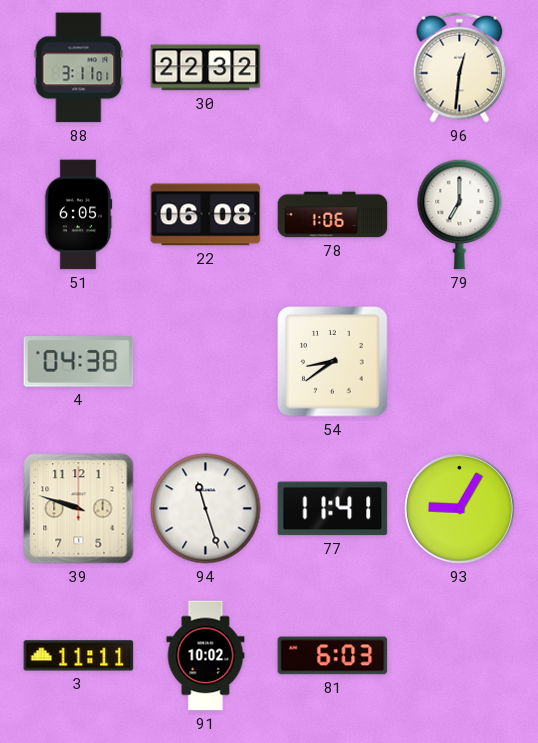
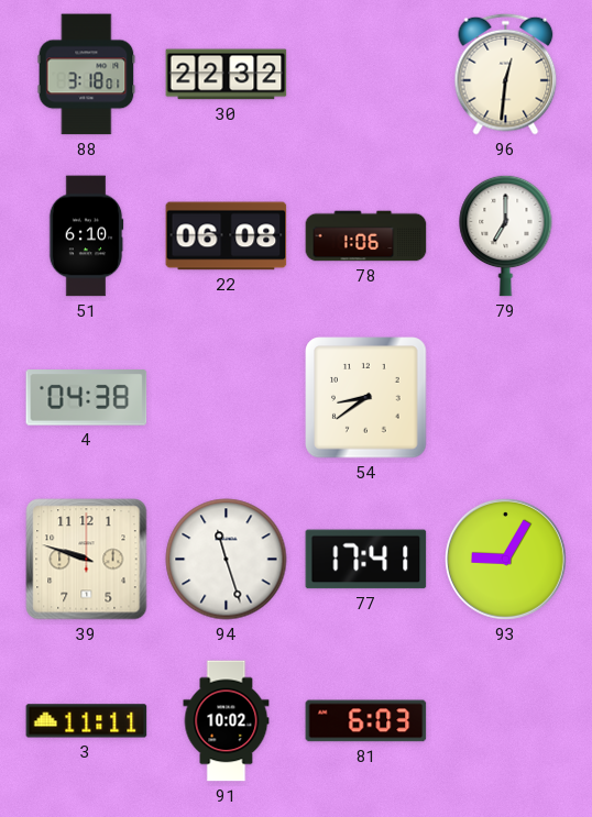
88: 3:11 -> 3:18 (87, 75)
51: 6:05 -> 6:10 (86, 236)
77: 11:41 -> 17:41 (366, 560)
